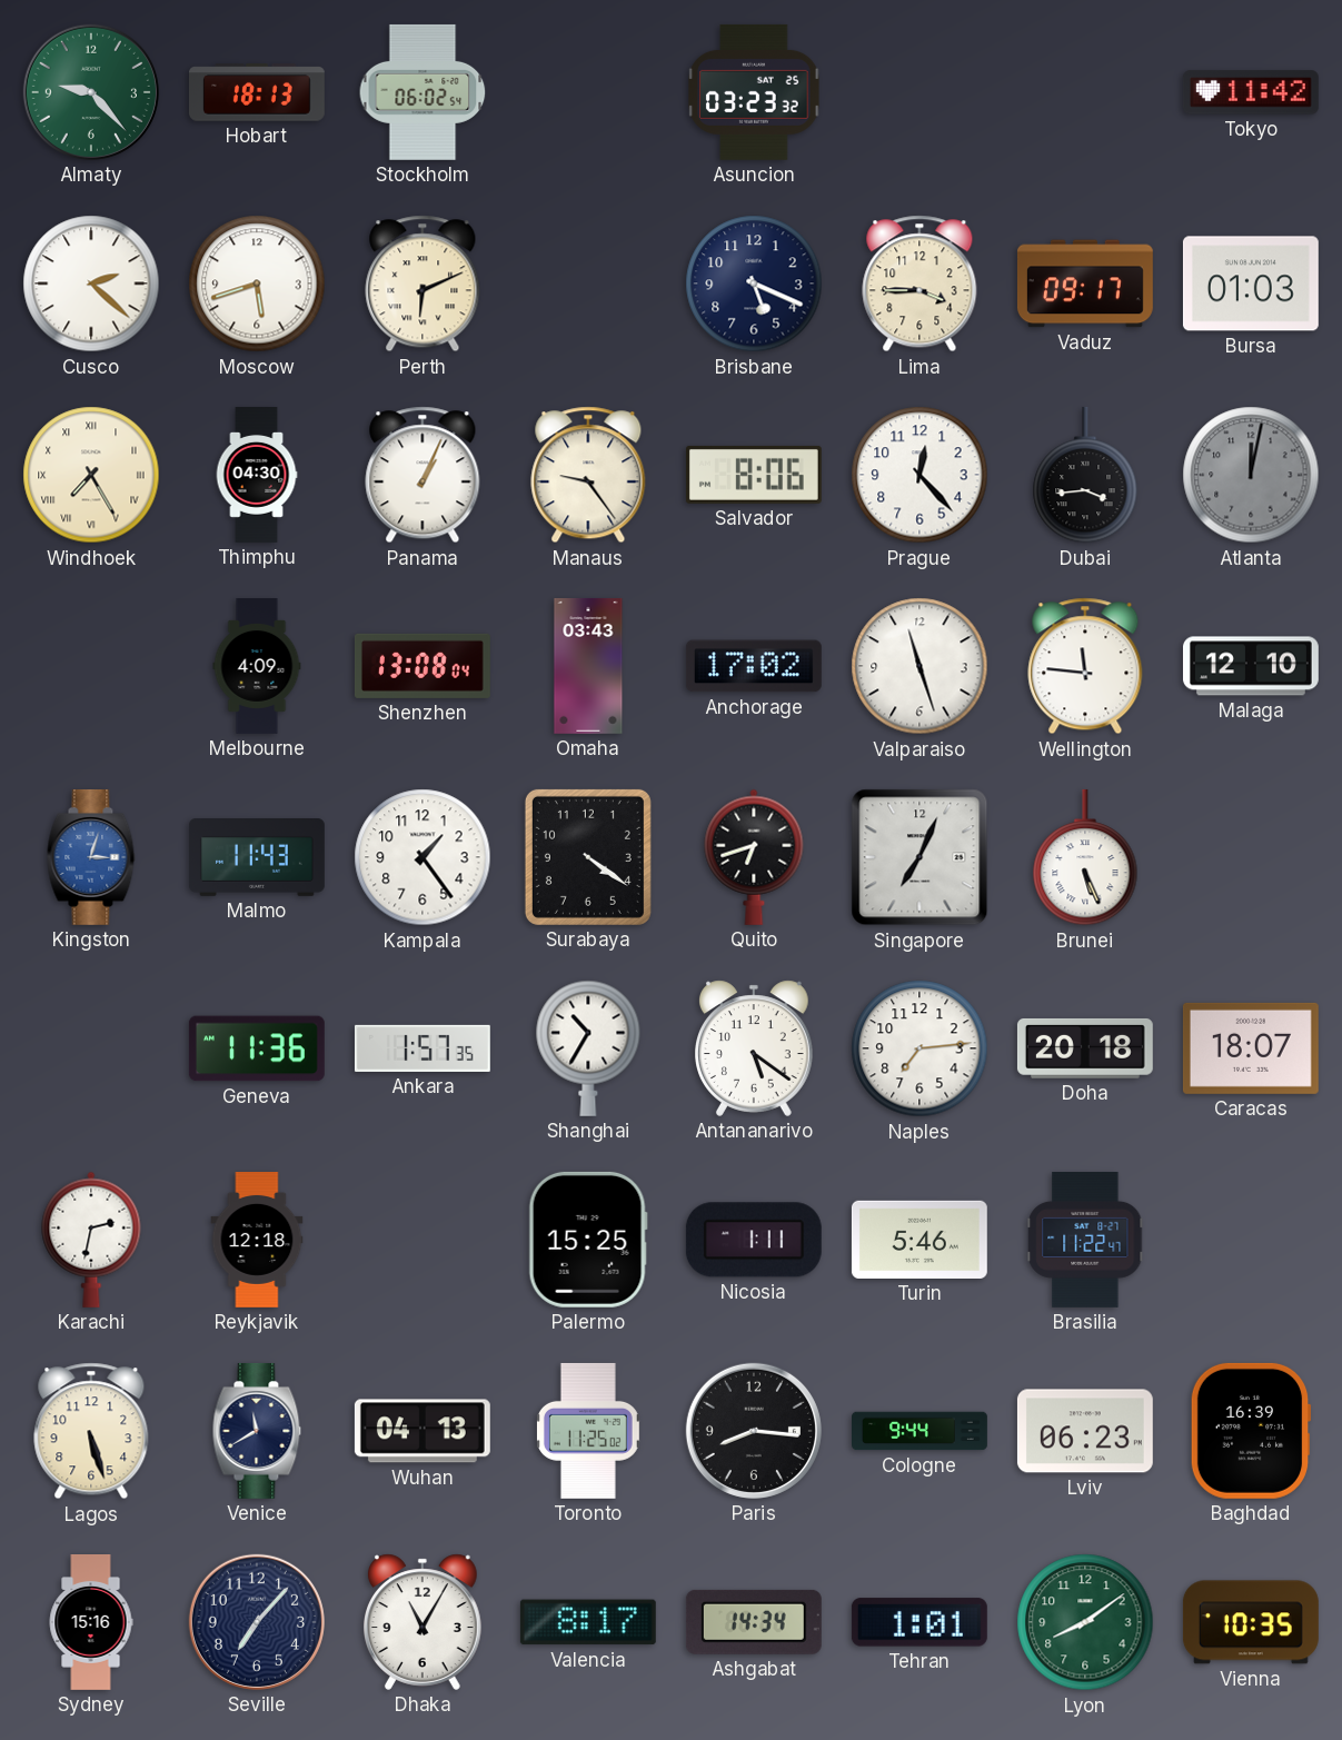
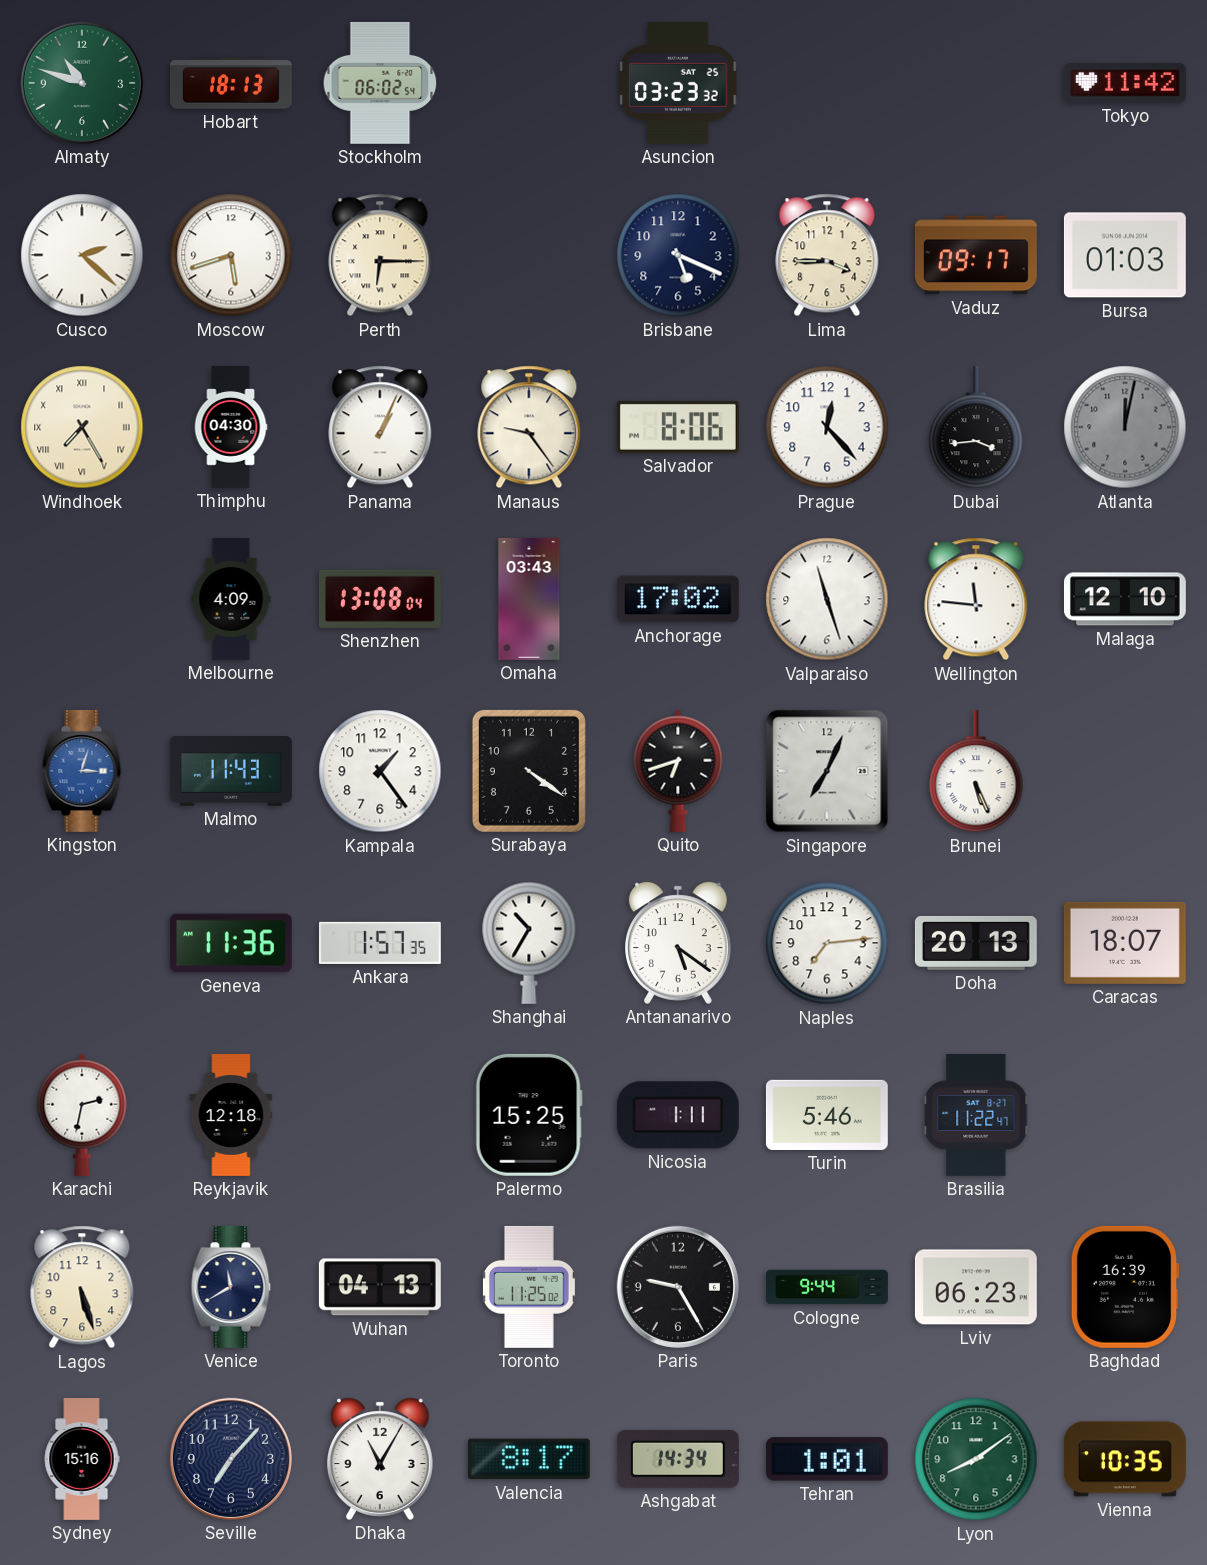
Almaty: 9:23 -> 10:48 (82, 83)
Perth: 6:11 -> 6:15 (380, 255)
Doha: 20:18 -> 20:13 (976, 943)
Paris: 8:16 -> 9:25 (678, 1287)
